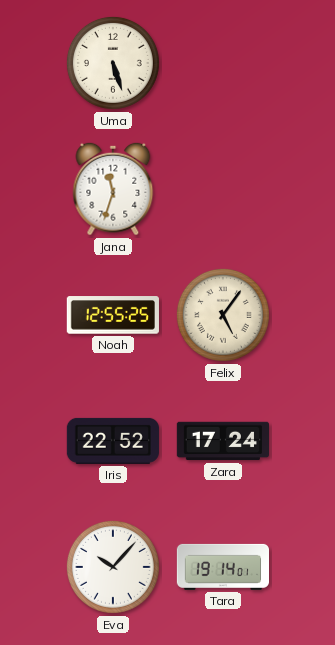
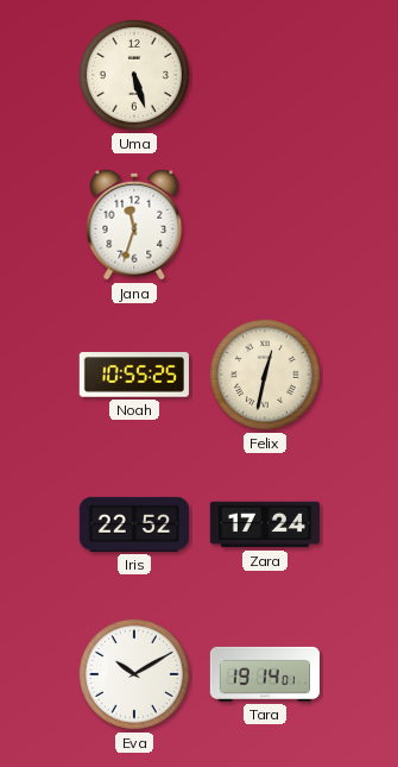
Noah: 12:55 -> 10:55 (134, 375)
Felix: 5:06 -> 12:32 (265, 375)
Eva: 10:07 -> 10:10 (134, 674)
